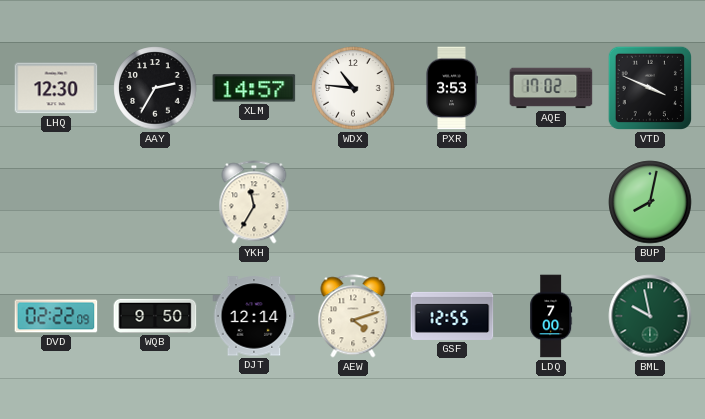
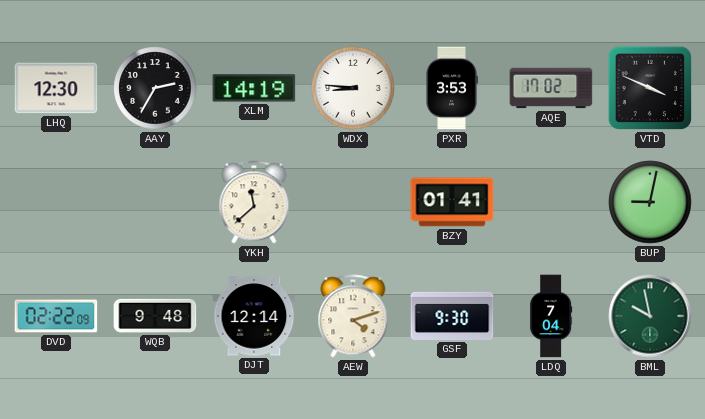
XLM: 14:57 -> 14:19 (254, 88)
WDX: 10:46 -> 8:46 (353, 88)
YKH: 11:35 -> 11:38 (254, 202)
BZY: none -> 01:41 (452, 202)
BUP: 8:02 -> 9:02 (650, 202)
WQB: 9:50 -> 9:48 (155, 316)
GSF: 12:55 -> 9:30 (452, 316)
LDQ: 7:00 -> 7:04 (551, 316)
